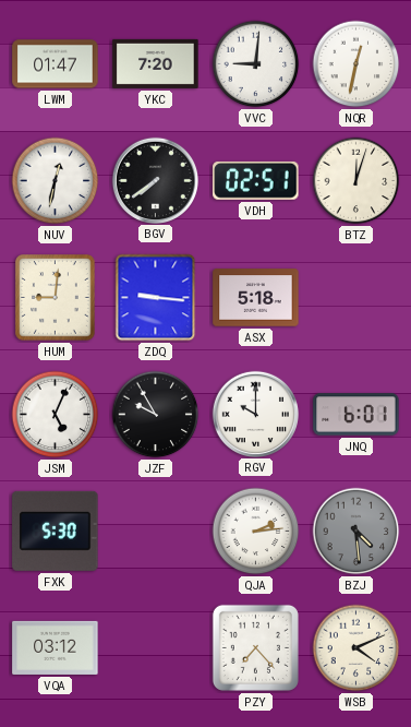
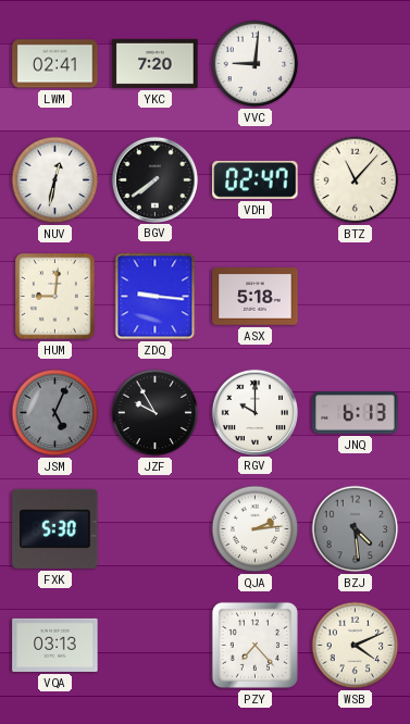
LWM: 01:47 -> 02:41 (55, 64)
NQR: 12:32 -> none (356, 64)
VDH: 02:51 -> 02:47 (256, 179)
BTZ: 12:03 -> 11:07 (356, 180)
JSM dial: white -> grey (55, 413)
JNQ: 6:01 -> 6:13 (356, 413)
VQA: 03:12 -> 03:13 (55, 645)
